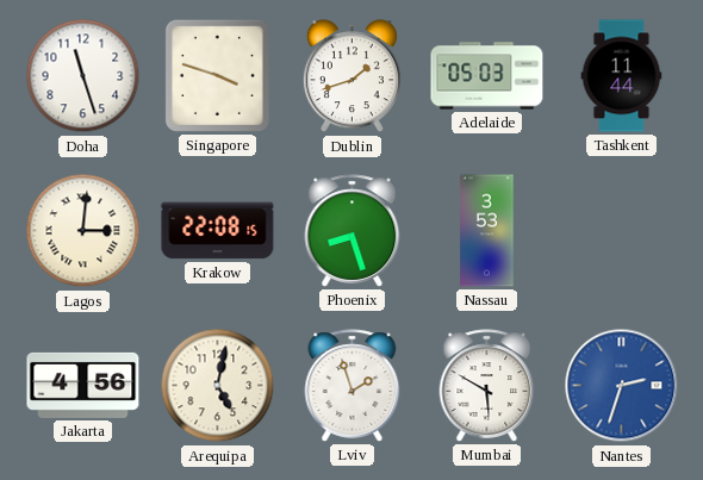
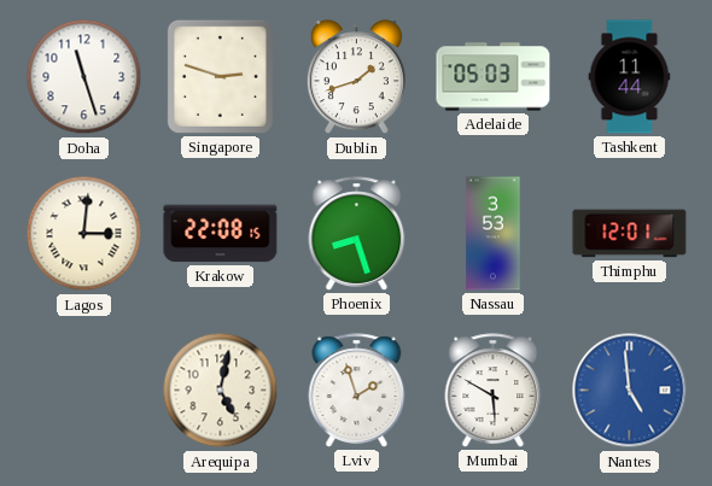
Singapore: 3:48 -> 2:48 (220, 76)
Thimphu: none -> 12:01 (630, 234)
Jakarta: 4:56 -> none (83, 385)
Nantes: 2:33 -> 4:59 (630, 391)
